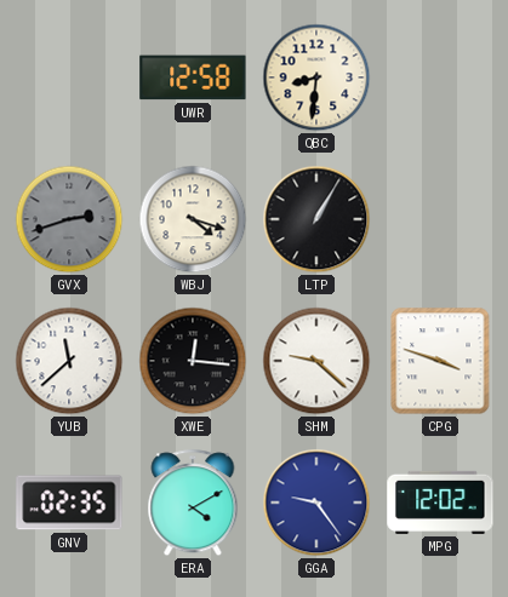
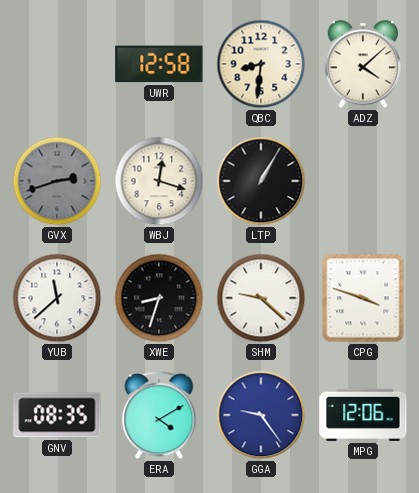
ADZ: none -> 4:08 (362, 64)
WBJ: 4:18 -> 12:18 (159, 181)
XWE: 12:16 -> 8:33 (159, 298)
GNV: 02:35 -> 08:35 (57, 415)
MPG: 12:02 -> 12:06 (363, 415)
